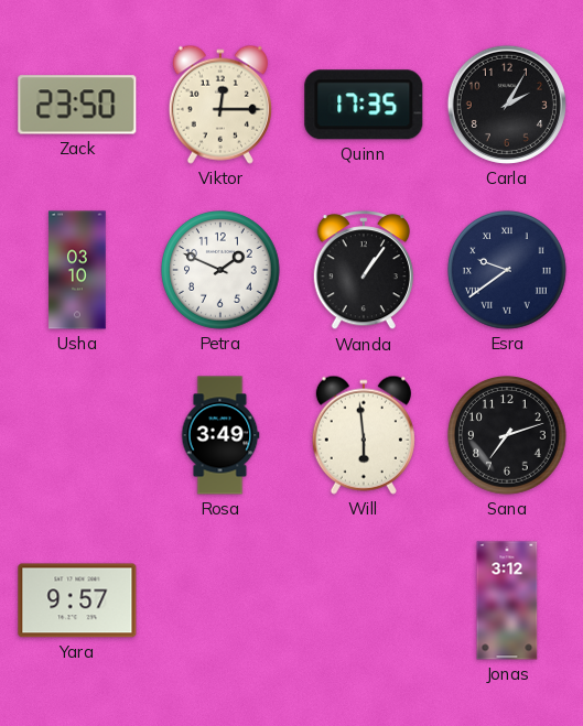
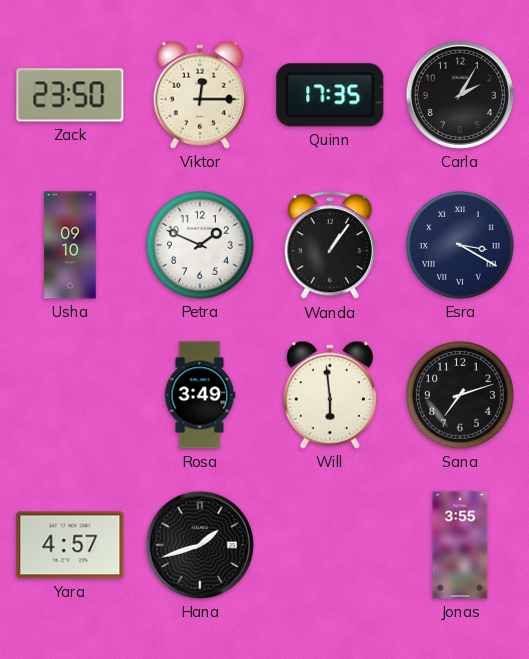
Usha: 03:10 -> 09:10 (70, 245)
Esra: 9:39 -> 3:20 (461, 246)
Yara: 9:57 -> 4:57 (70, 545)
Hana: none -> 1:42 (200, 545)
Jonas: 3:12 -> 3:55 (460, 545)
